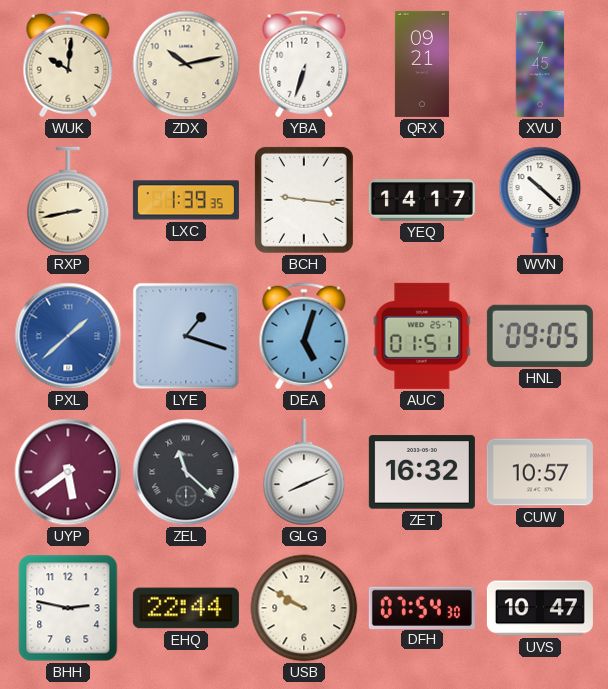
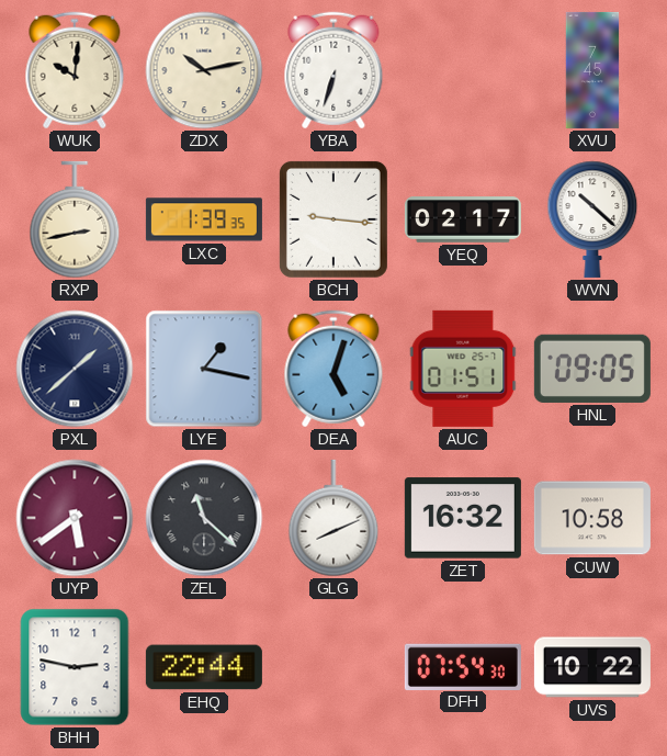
QRX: 09:21 -> none (422, 64)
YEQ: 14:17 -> 02:17 (463, 219)
PXL dial: blue -> navy (75, 369)
LYE: 1:18 -> 1:17 (204, 369)
CUW: 10:57 -> 10:58 (592, 518)
USB: 9:50 -> none (304, 608)
UVS: 10:47 -> 10:22 (592, 667)
